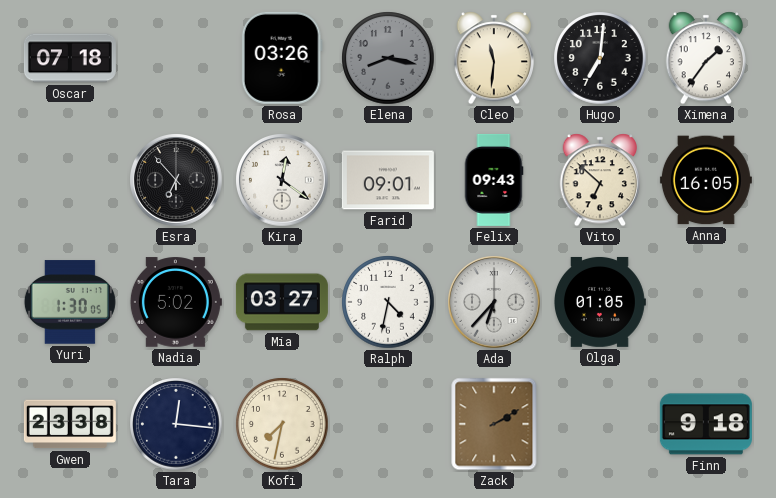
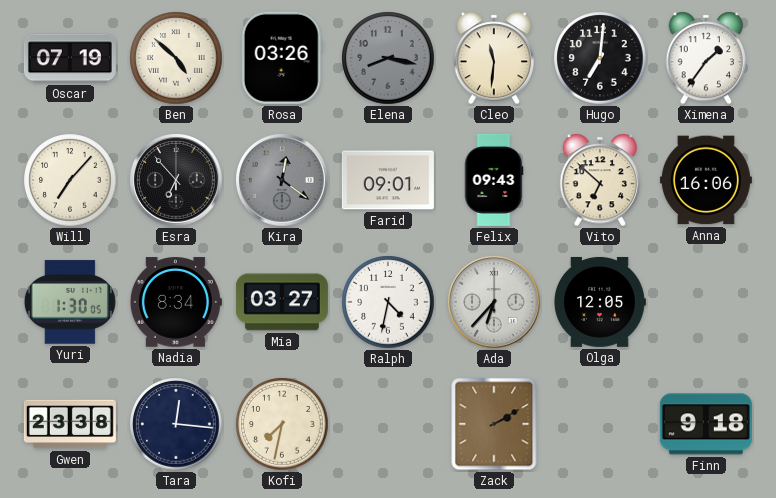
Oscar: 07:18 -> 07:19 (70, 58)
Ben: none -> 4:52 (176, 58)
Will: none -> 7:07 (70, 180)
Kira dial: white -> grey (282, 180)
Anna: 16:05 -> 16:06 (706, 180)
Nadia: 5:02 -> 8:34 (176, 302)
Olga: 01:05 -> 12:05 (599, 302)
